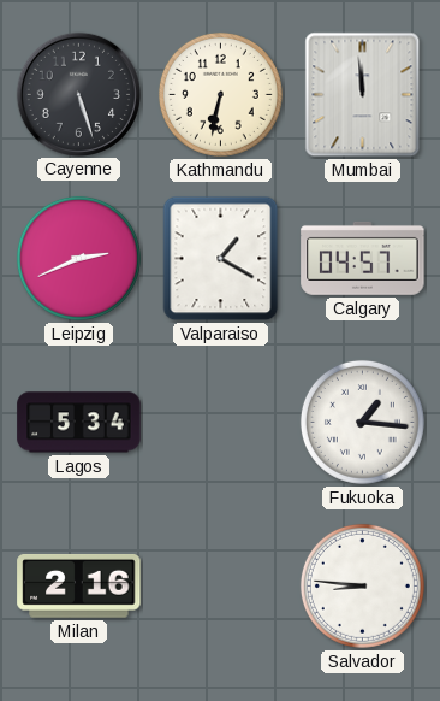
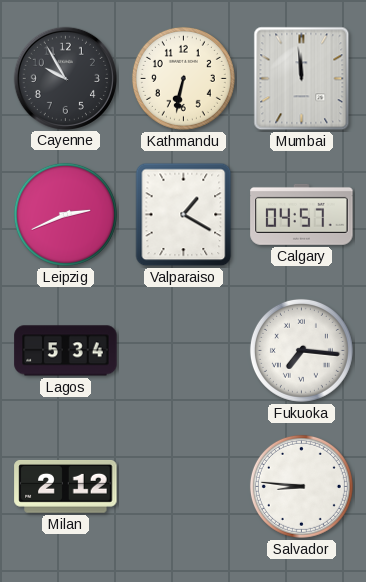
Cayenne: 5:27 -> 9:55 (65, 78)
Fukuoka: 1:16 -> 7:16 (301, 350)
Milan: 2:16 -> 2:12 (66, 486)
